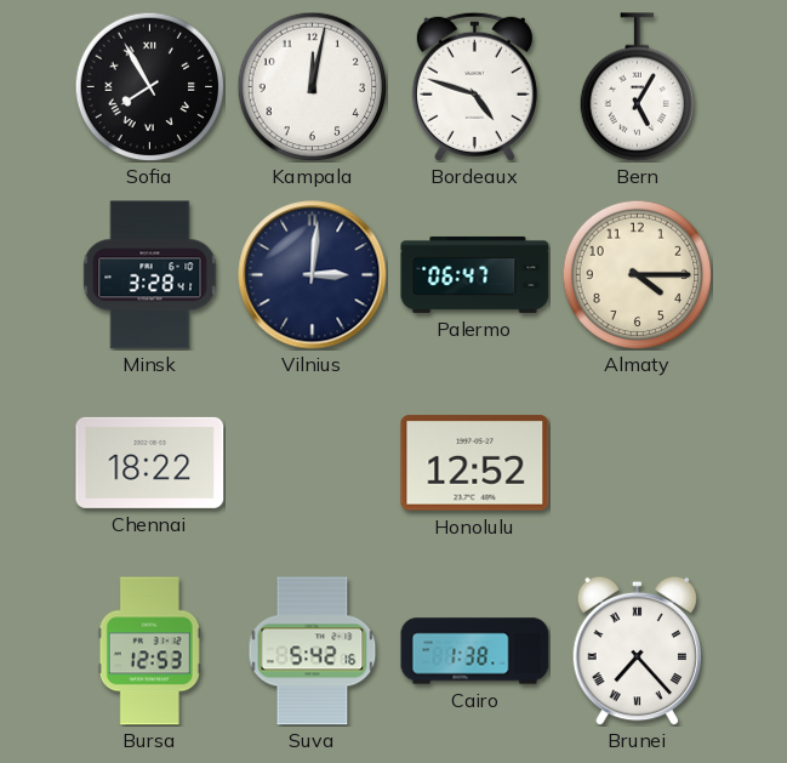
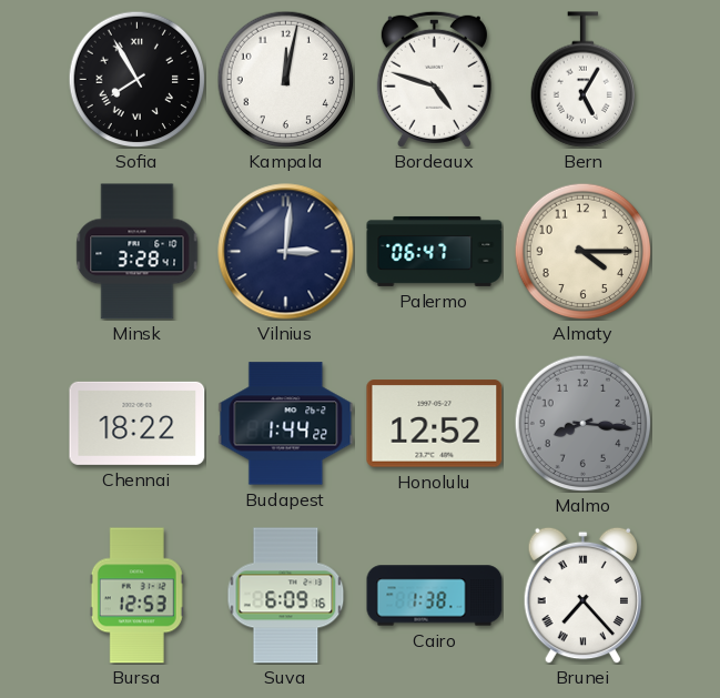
Budapest: none -> 1:44 (286, 424)
Malmo: none -> 8:16 (582, 423)
Suva: 5:42 -> 6:09 (286, 596)
